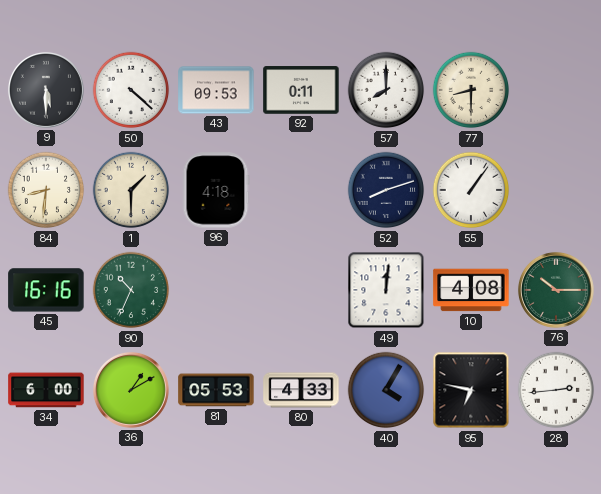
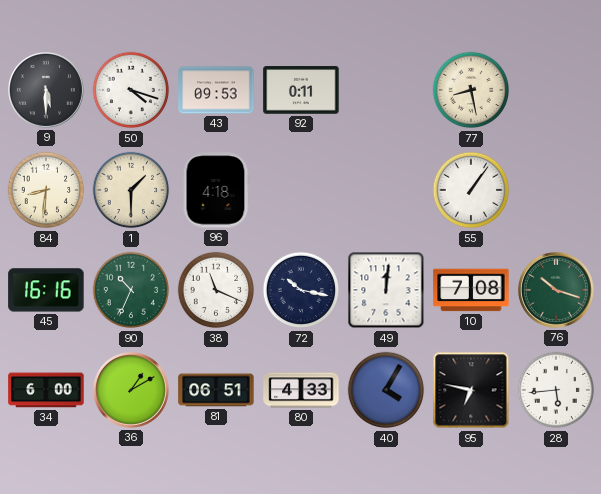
50: 4:22 -> 4:18 (131, 90)
57: 8:00 -> none (386, 90)
77: 8:30 -> 8:28 (471, 90)
52: 8:12 -> none (386, 190)
38: none -> 11:19 (216, 290)
72: none -> 10:17 (301, 290)
10: 4:08 -> 7:08 (471, 290)
76: 10:15 -> 10:18 (556, 290)
81: 05:53 -> 06:51 (216, 390)
28: 2:44 -> 5:44 (556, 390)
